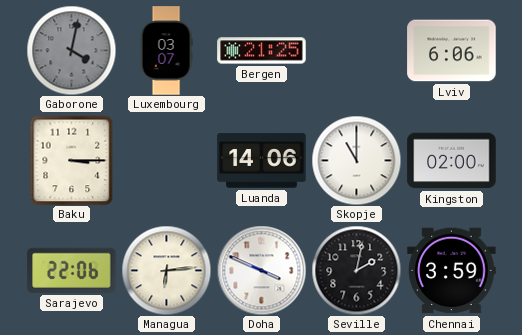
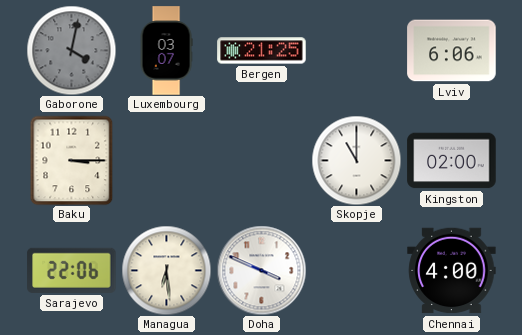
Luanda: 14:06 -> none (262, 161)
Managua: 6:14 -> 6:29 (166, 270)
Seville: 2:02 -> none (356, 270)
Chennai: 3:59 -> 4:00 (452, 271)
